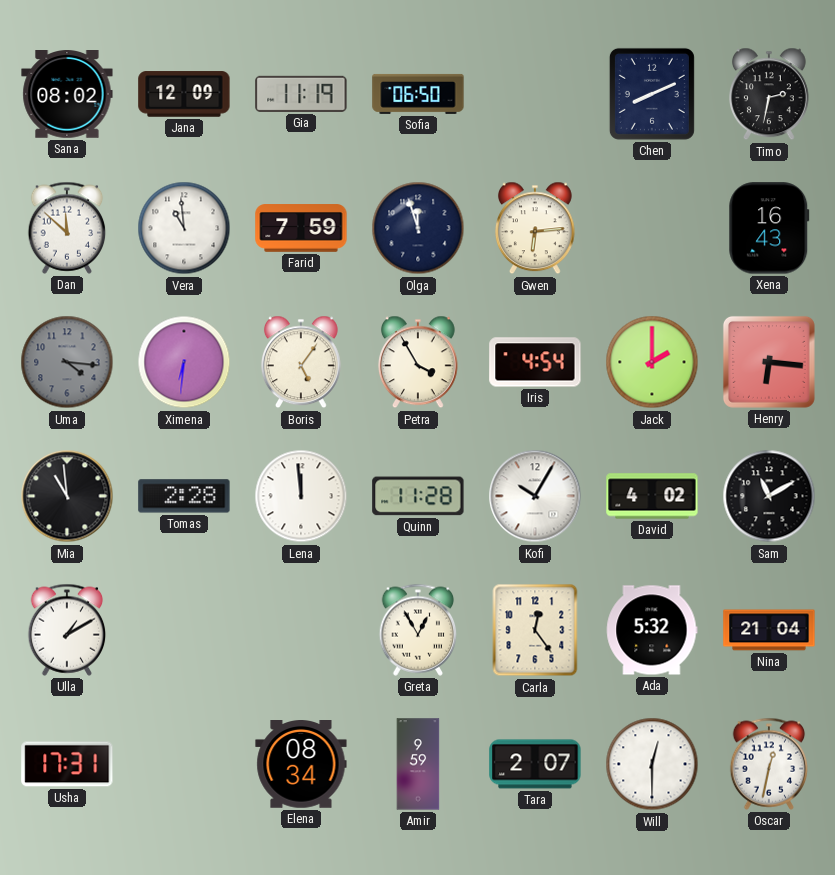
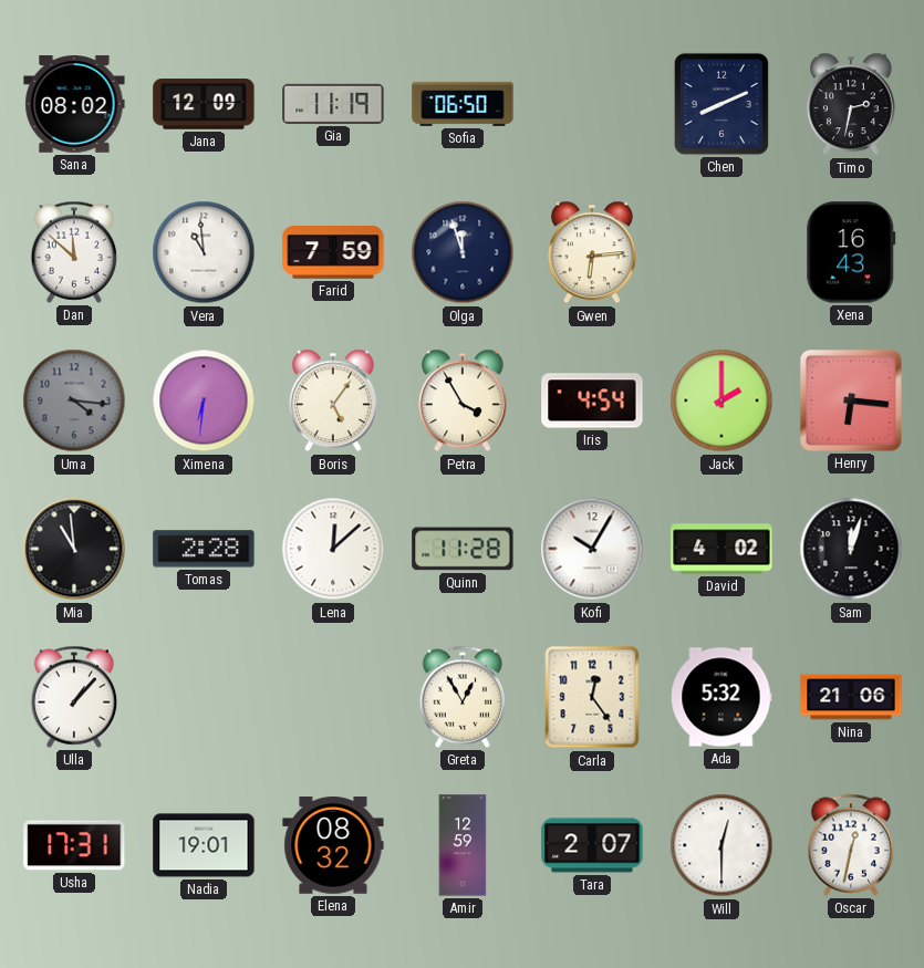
Lena: 11:59 -> 12:08 (333, 549)
Sam: 11:10 -> 12:03 (851, 549)
Ulla: 1:10 -> 1:07 (74, 697)
Nina: 21:04 -> 21:06 (851, 697)
Nadia: none -> 19:01 (204, 845)
Elena: 08:34 -> 08:32 (333, 846)
Amir: 9:59 -> 12:59 (463, 845)
